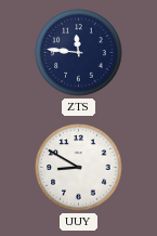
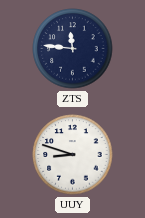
UUY: 8:50 -> 8:48 (73, 155)
